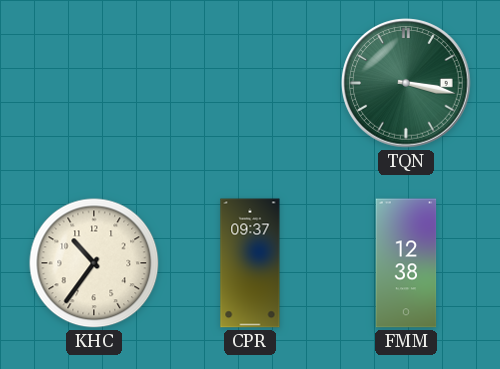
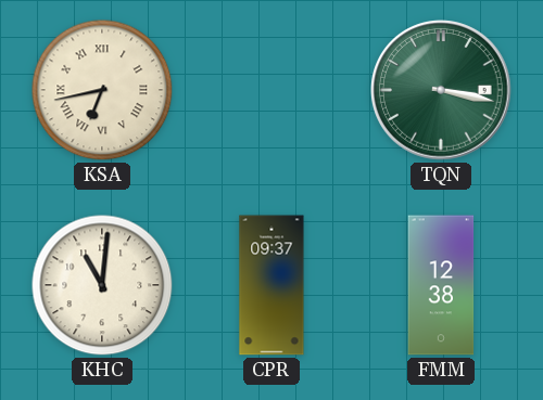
KSA: none -> 6:43 (102, 90)
KHC: 10:36 -> 11:01 (102, 285)
